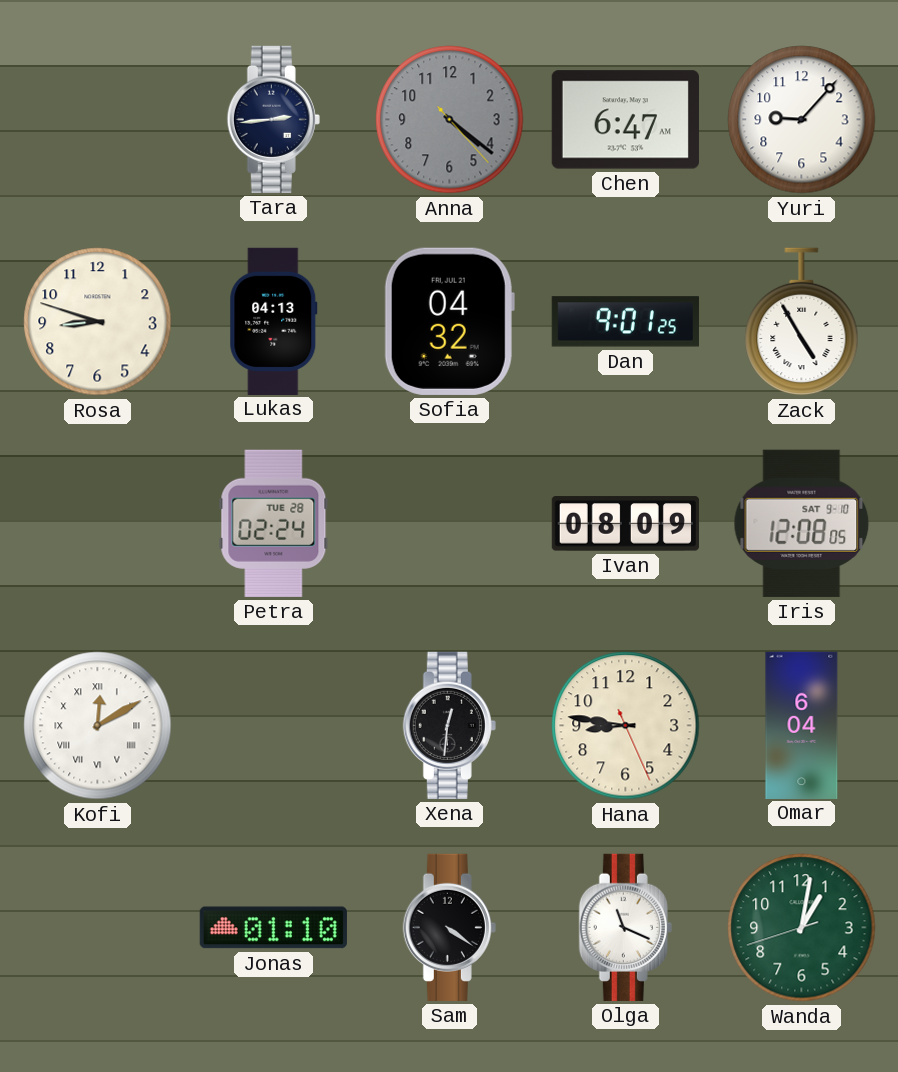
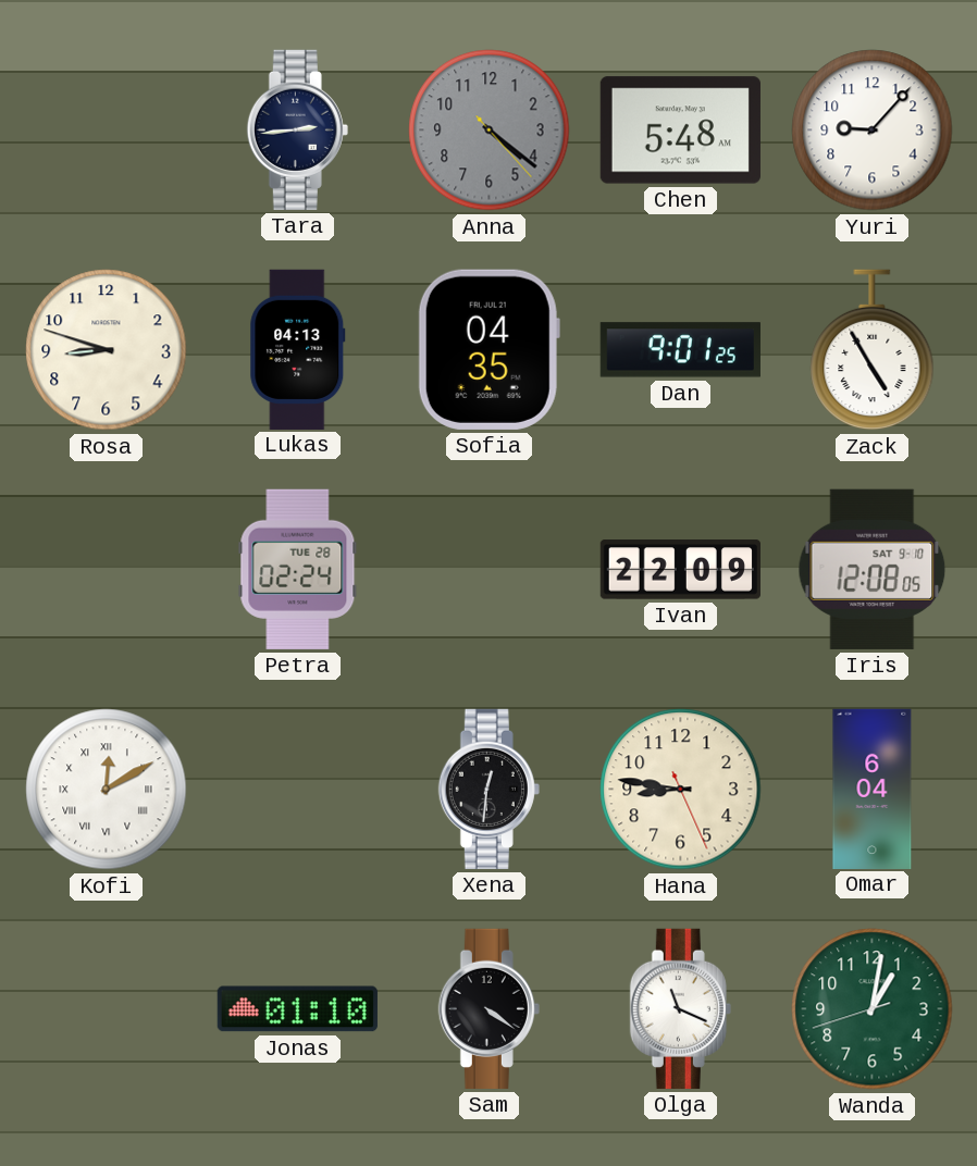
Chen: 6:47 -> 5:48 (680, 131)
Sofia: 04:32 -> 04:35 (488, 349)
Ivan: 08:09 -> 22:09 (680, 570)
